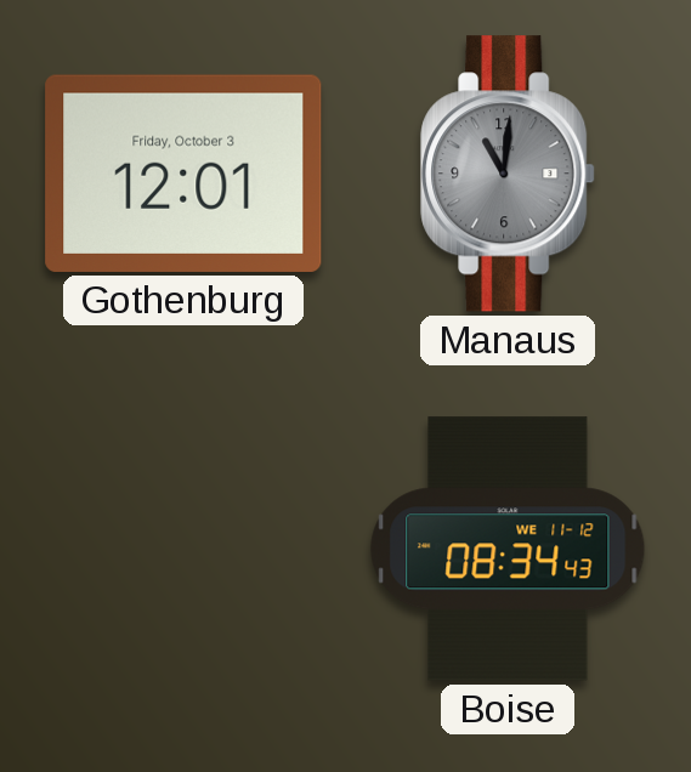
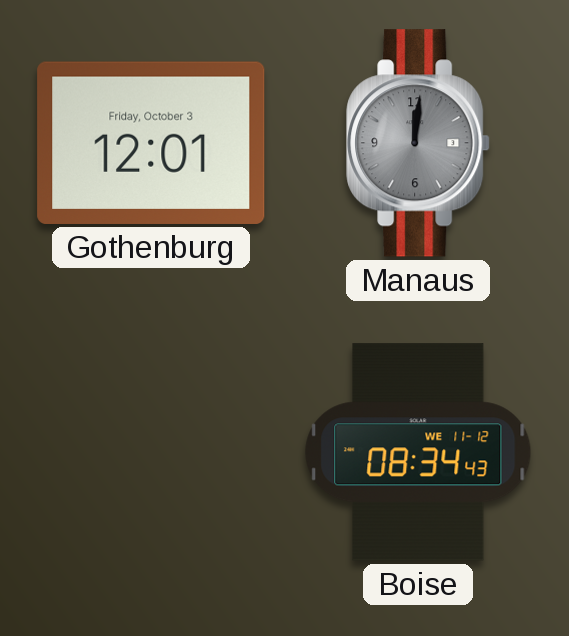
Manaus: 11:01 -> 12:01 (418, 143)
